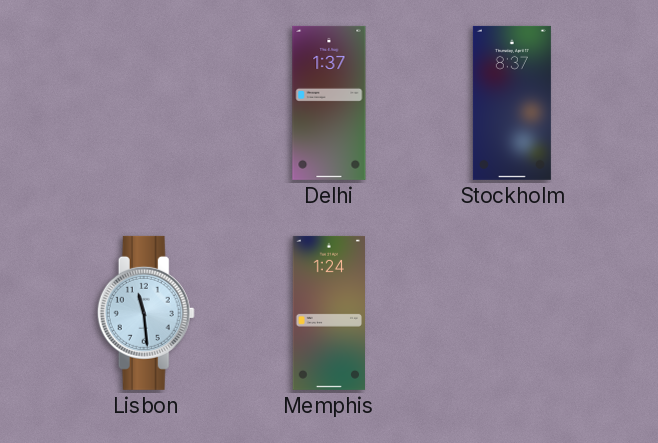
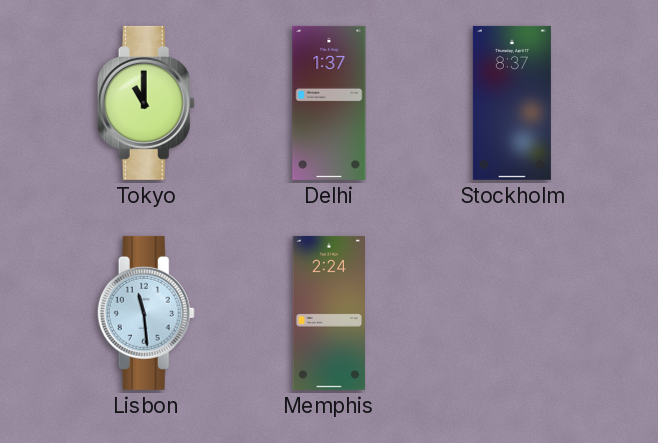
Tokyo: none -> 11:00 (146, 103)
Memphis: 1:24 -> 2:24 (328, 313)
